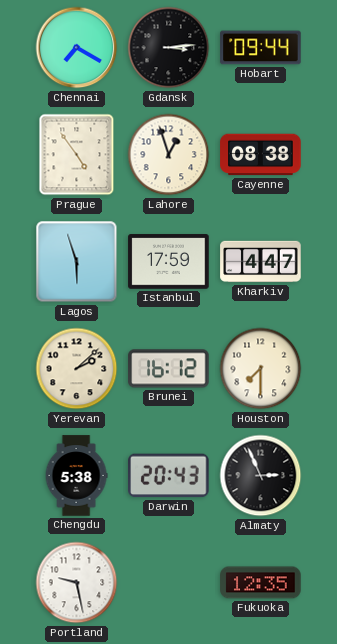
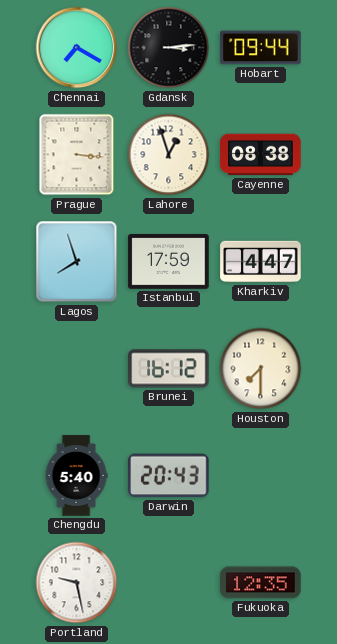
Prague: 4:54 -> 3:16 (77, 155)
Lagos: 5:57 -> 7:57 (77, 262)
Yerevan: 2:08 -> none (77, 369)
Chengdu: 5:38 -> 5:40 (76, 476)
Almaty: 2:56 -> none (261, 476)
